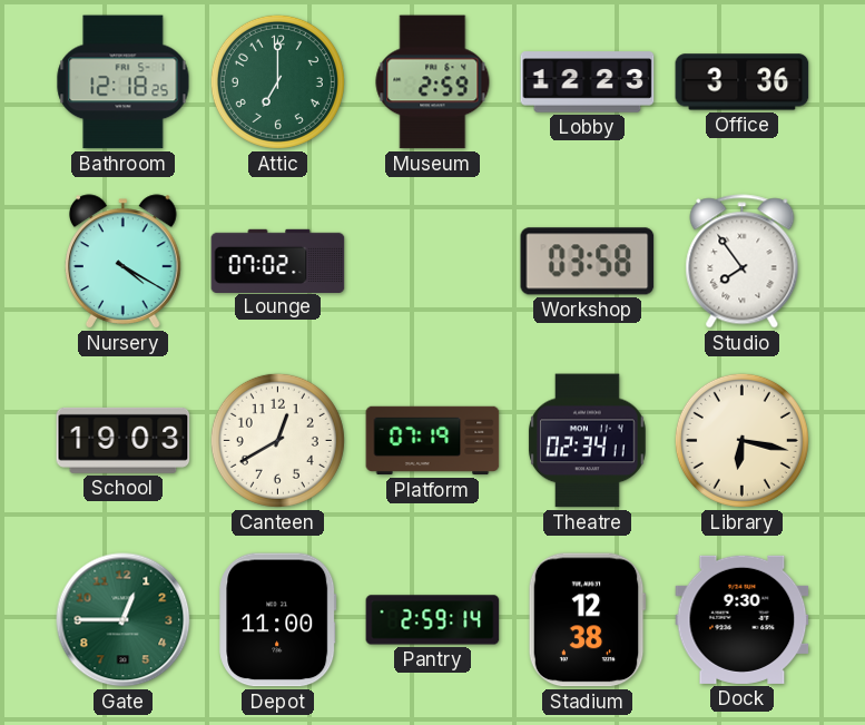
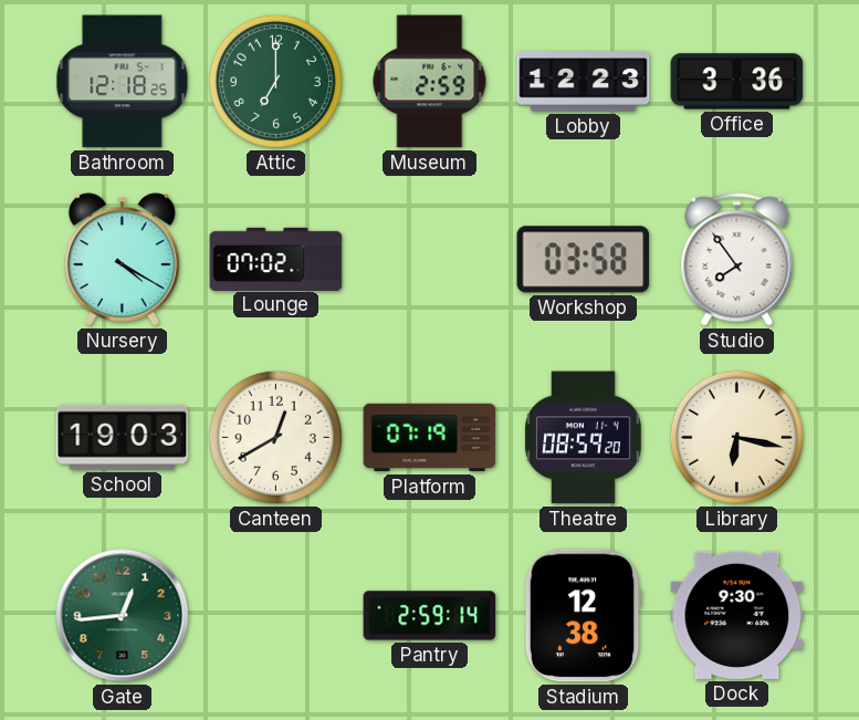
Theatre: 02:34 -> 08:59 (583, 438)
Gate: 12:45 -> 12:44 (123, 616)
Depot: 11:00 -> none (278, 620)
